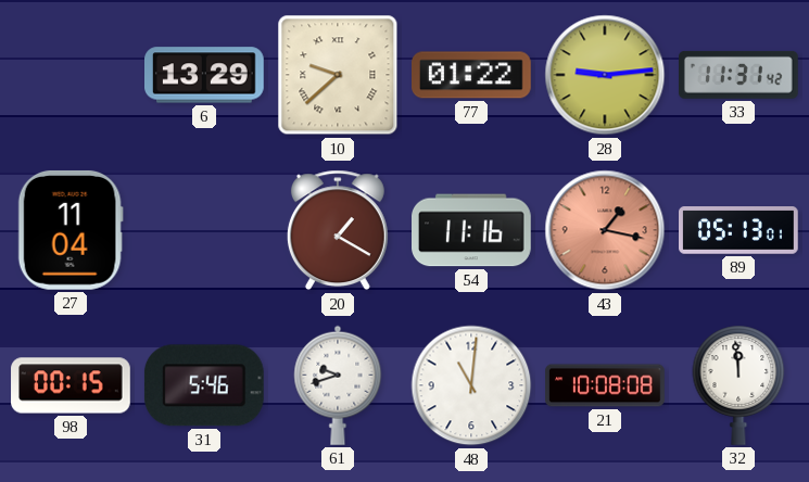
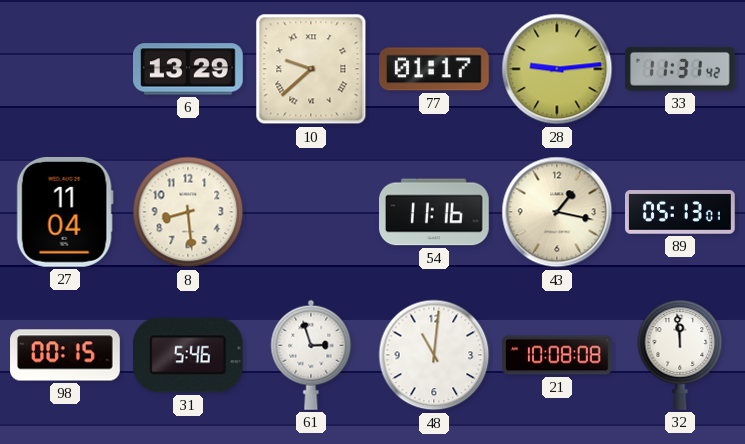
77: 01:22 -> 01:17 (435, 69)
8: none -> 8:29 (188, 212)
20: 1:20 -> none (338, 230)
43 dial: salmon -> cream (557, 212)
61: 9:42 -> 2:57 (311, 355)
